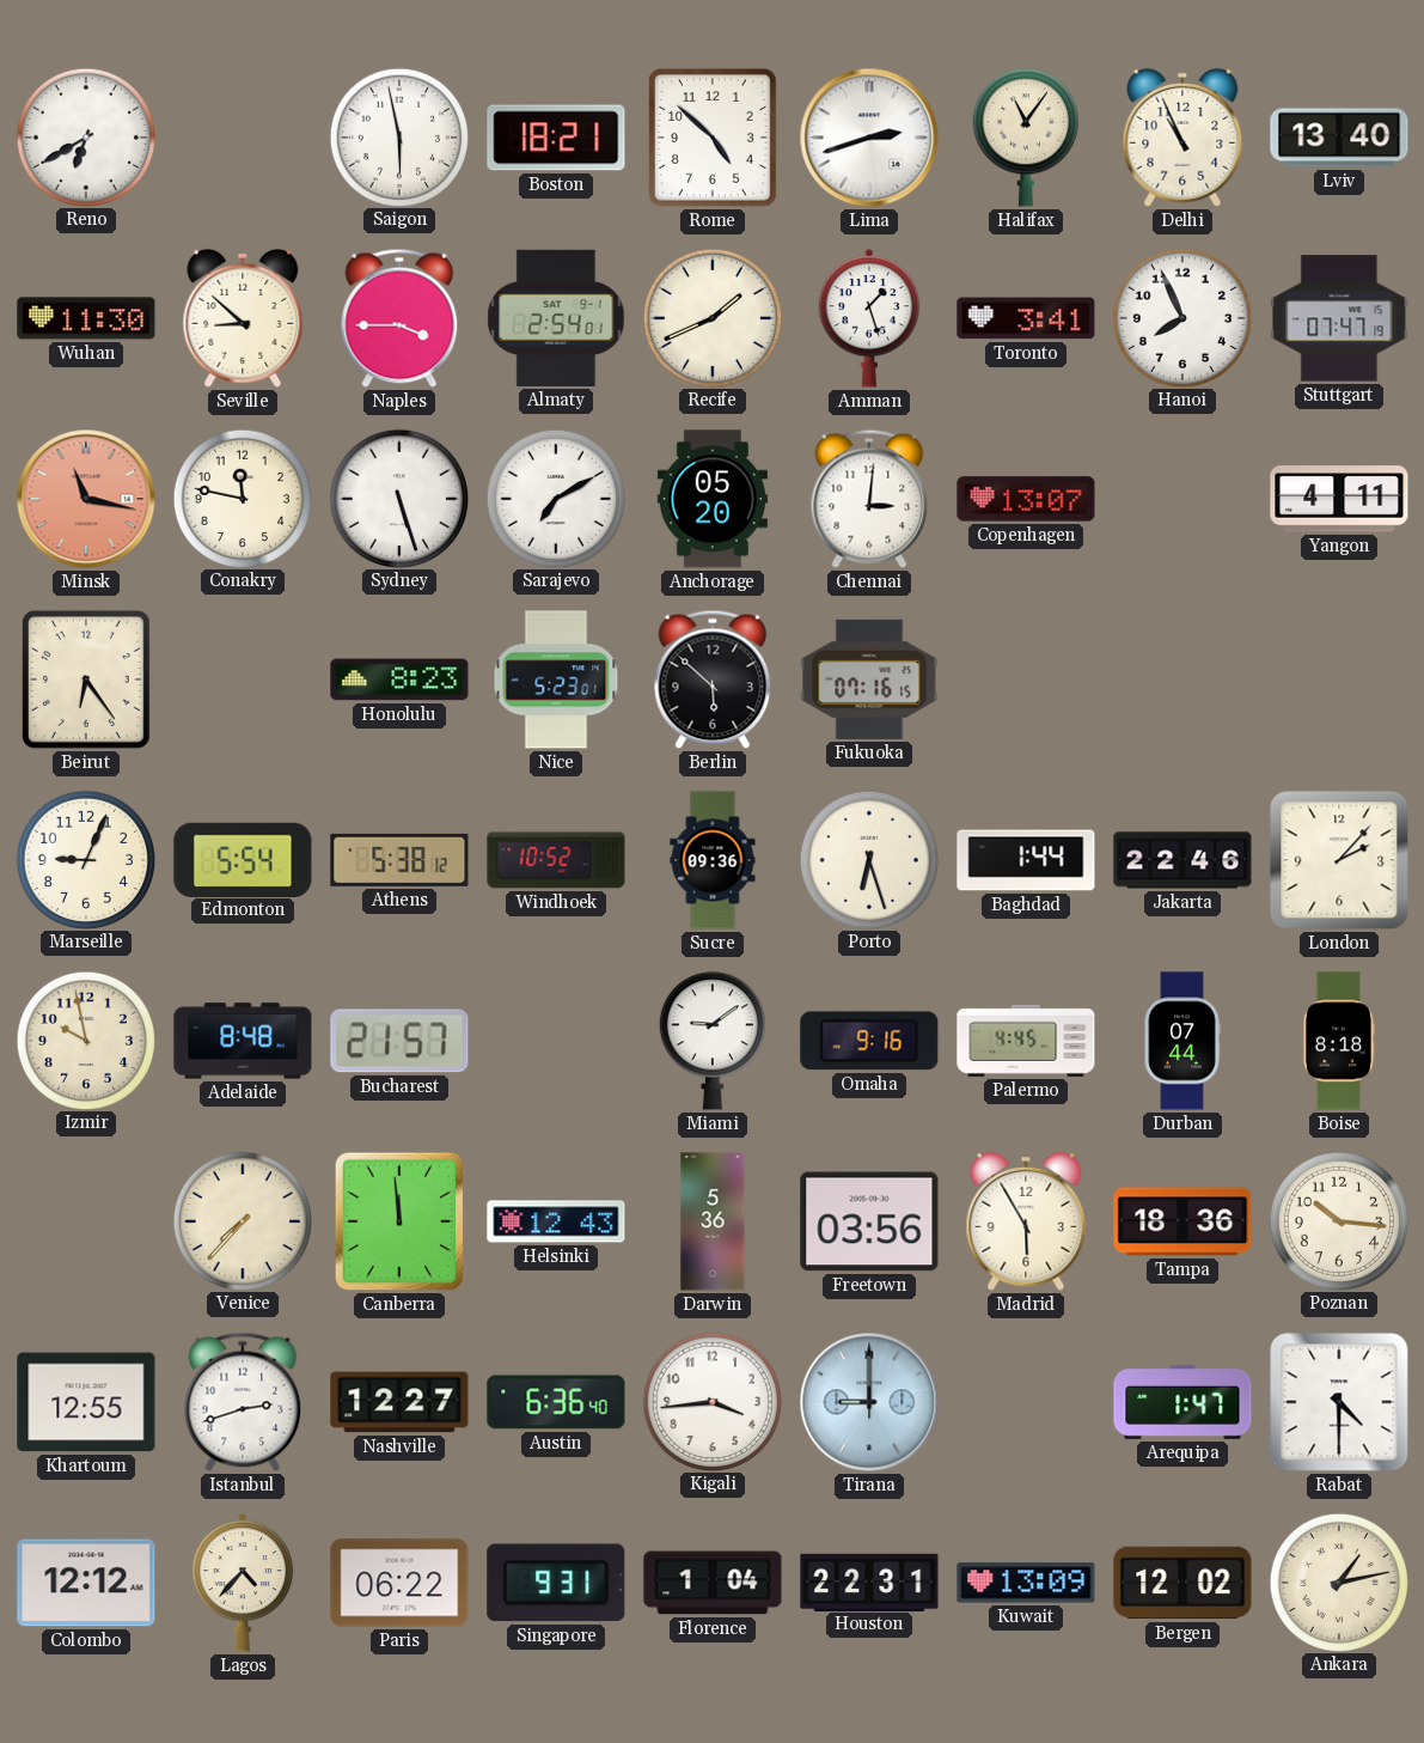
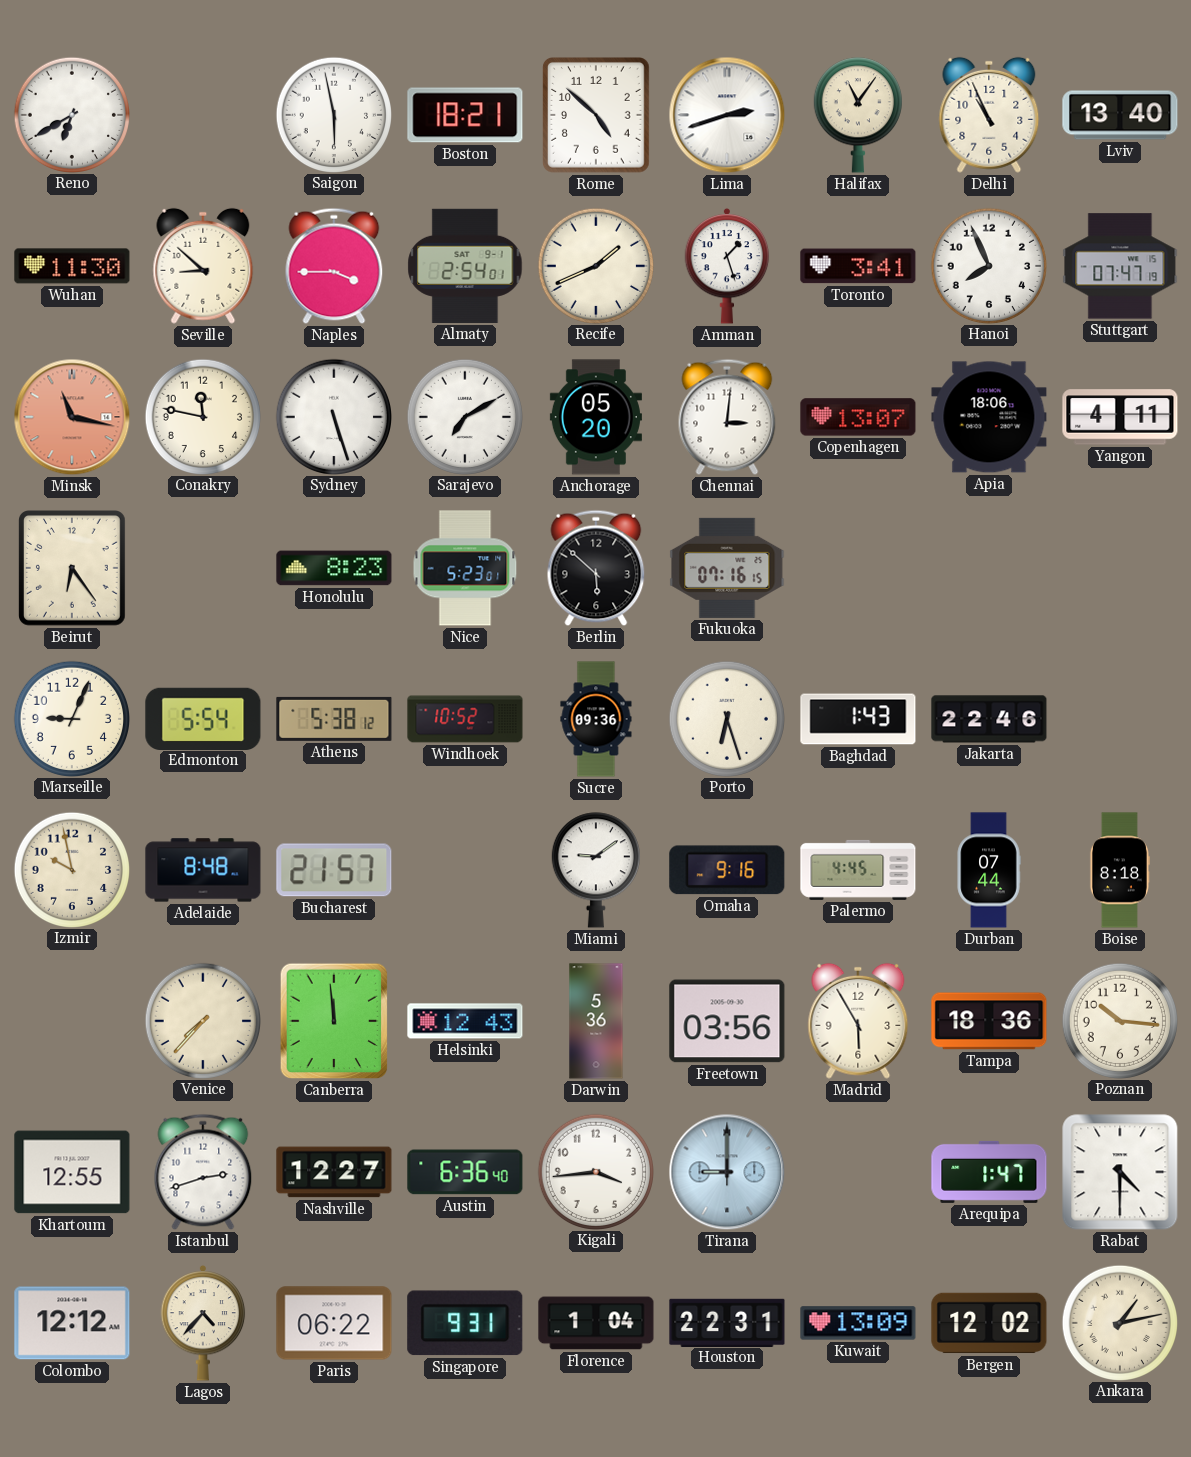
Apia: none -> 18:06 (989, 417)
Baghdad: 1:44 -> 1:43 (858, 719)
London: 2:07 -> none (1339, 860)
